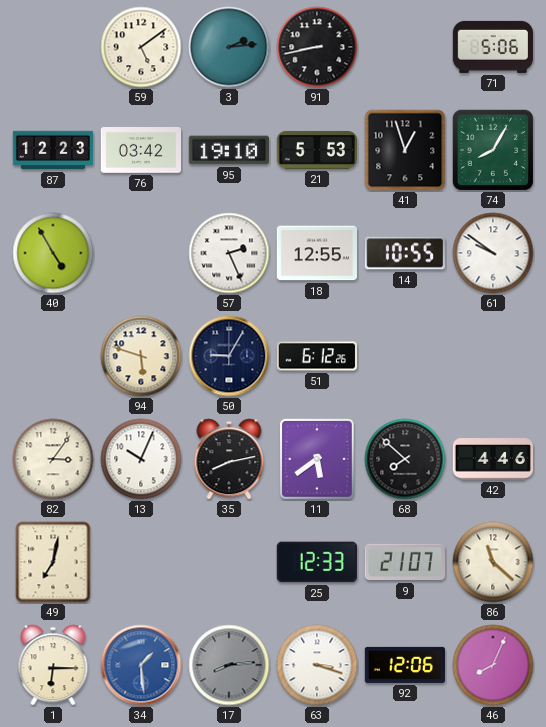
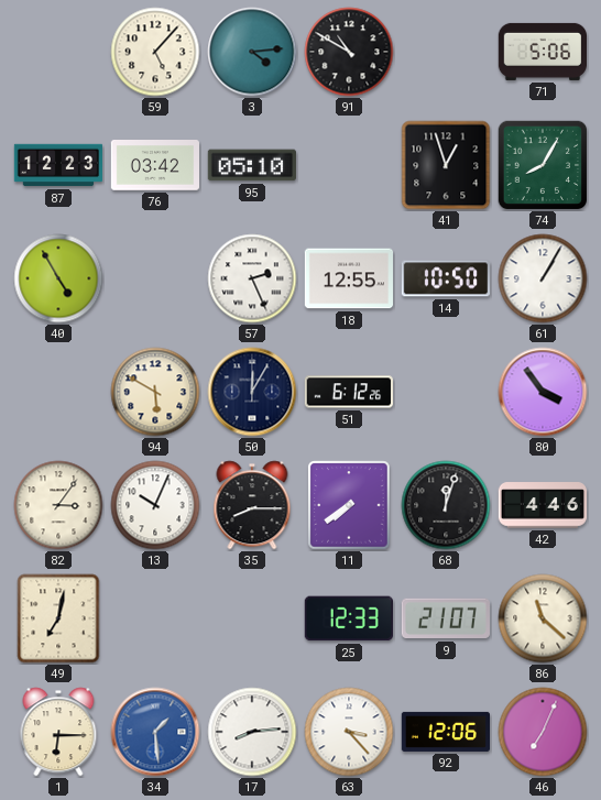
59: 5:09 -> 5:07 (155, 52)
3: 2:14 -> 4:14 (252, 52)
91: 8:43 -> 10:50 (349, 52)
95: 19:10 -> 05:10 (252, 165)
21: 5:53 -> none (316, 150)
14: 10:55 -> 10:50 (445, 278)
61: 9:51 -> 1:05 (543, 278)
94: 5:48 -> 5:50 (155, 392)
50: 9:05 -> 12:05 (252, 392)
80: none -> 3:54 (543, 392)
35: 8:13 -> 8:15 (252, 505)
11: 5:39 -> 7:39 (349, 505)
68: 7:52 -> 12:03 (446, 505)
17 dial: grey -> white (252, 732)
63: 3:18 -> 3:23 (349, 732)
46: 8:04 -> 7:04 (543, 732)
